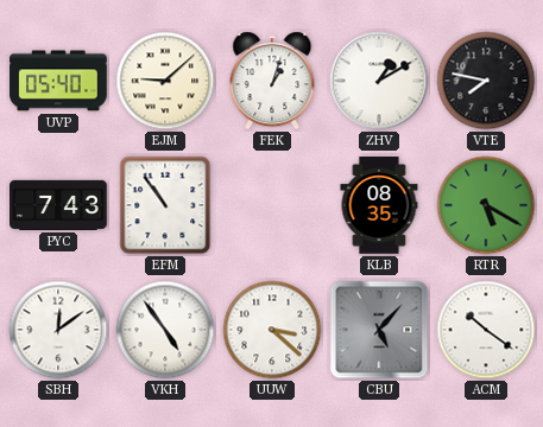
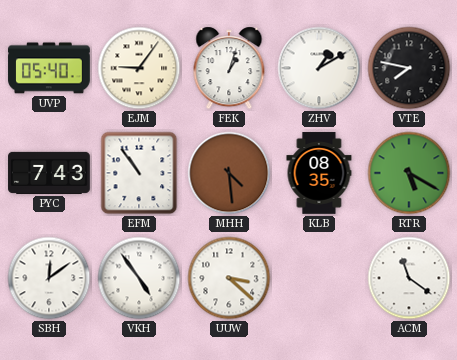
EJM: 9:08 -> 9:06 (139, 68)
MHH: none -> 4:29 (229, 173)
CBU: 5:07 -> none (379, 330)
ACM: 10:21 -> 11:21 (409, 278)
